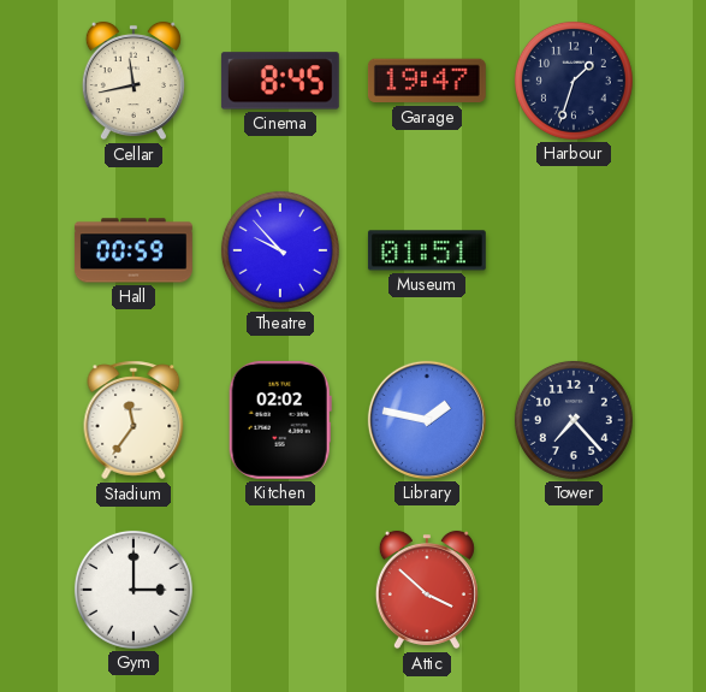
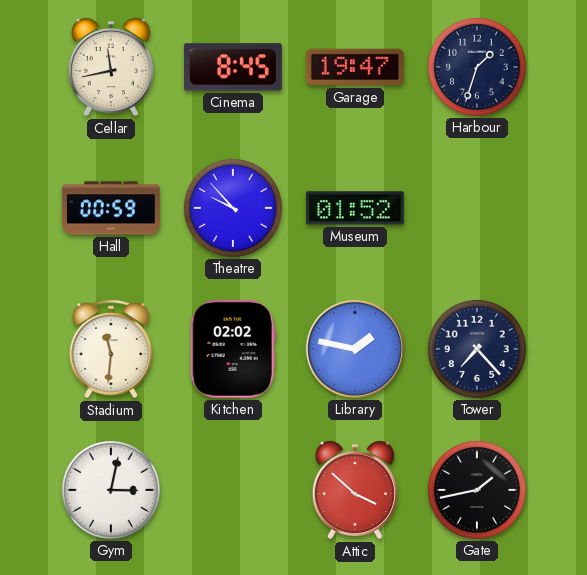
Museum: 01:51 -> 01:52 (355, 208)
Stadium: 11:36 -> 11:31 (111, 349)
Gym: 3:00 -> 3:02 (111, 490)
Gate: none -> 1:43 (477, 490)
